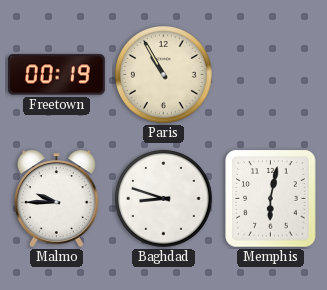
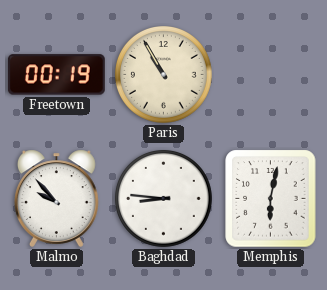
Malmo: 9:45 -> 9:53 (56, 198)
Baghdad: 8:48 -> 8:46 (164, 199)
